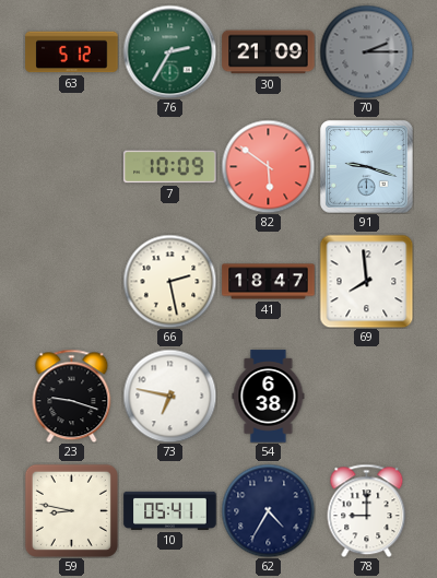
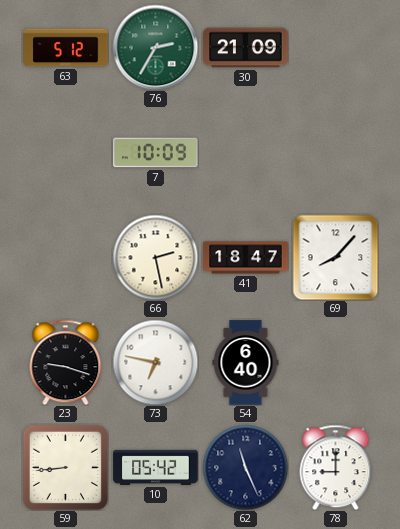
70: 2:15 -> none (366, 51)
82: 5:51 -> none (268, 166)
91: 9:18 -> none (367, 167)
69: 7:59 -> 8:07 (335, 257)
54: 6:38 -> 6:40 (246, 363)
59: 8:47 -> 8:44 (65, 467)
10: 05:41 -> 05:42 (156, 467)
62: 4:35 -> 11:26 (245, 467)
